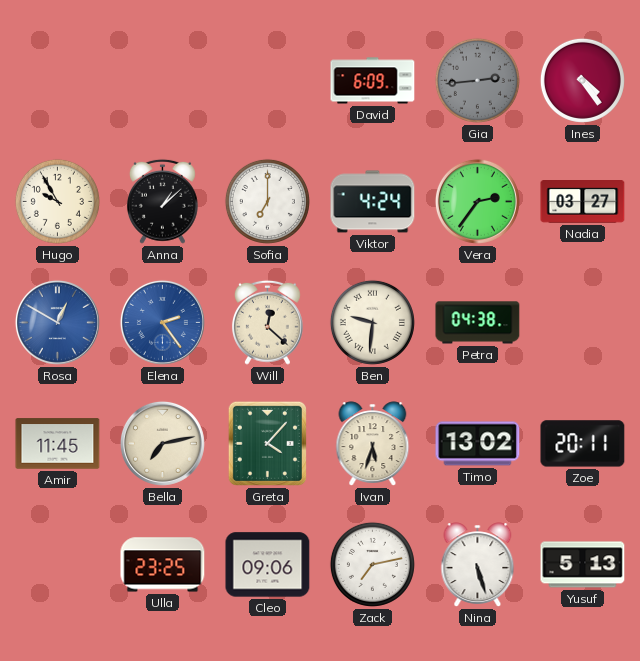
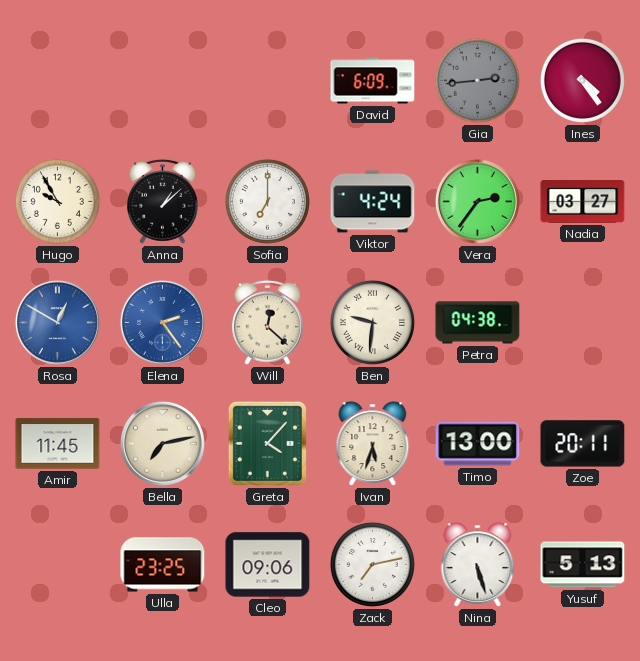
Timo: 13:02 -> 13:00 (478, 444)
